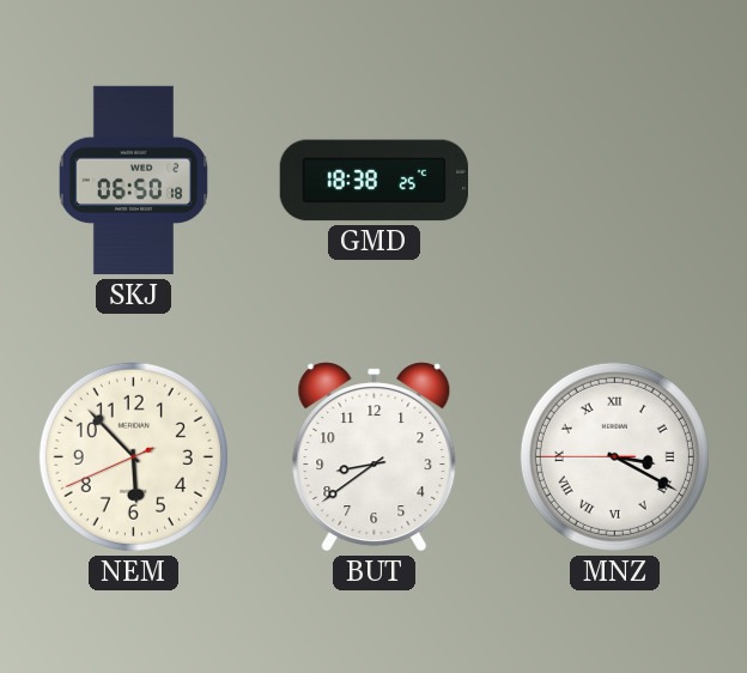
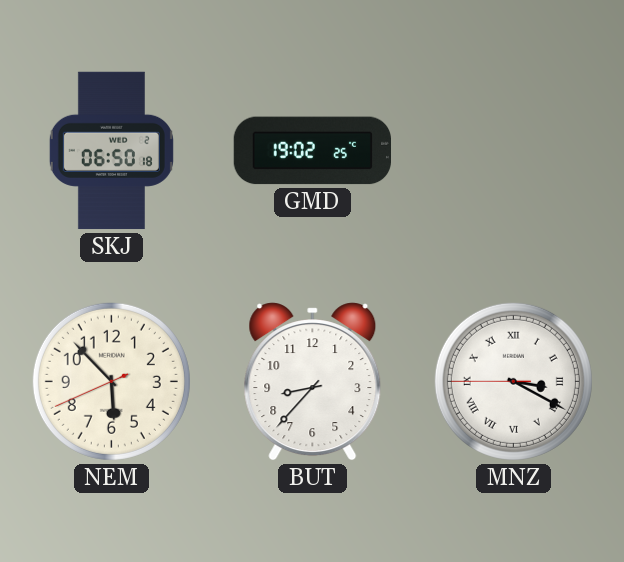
GMD: 18:38 -> 19:02 (312, 151)
BUT: 8:39 -> 8:37 (313, 382)
